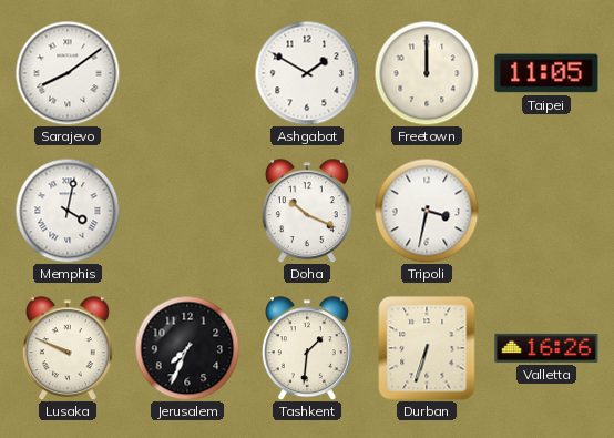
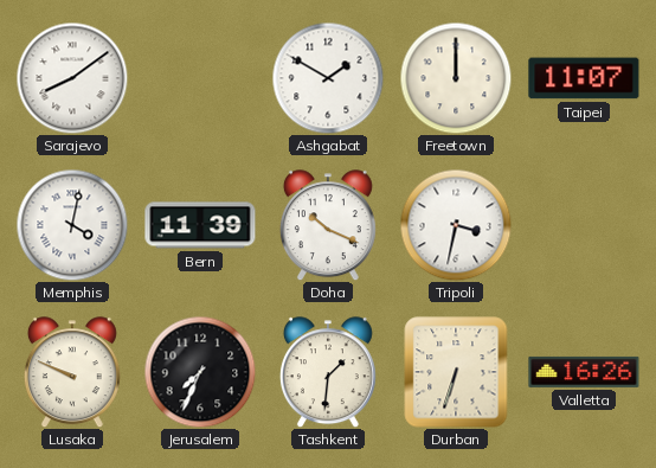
Taipei: 11:05 -> 11:07 (584, 78)
Bern: none -> 11:39 (200, 225)
